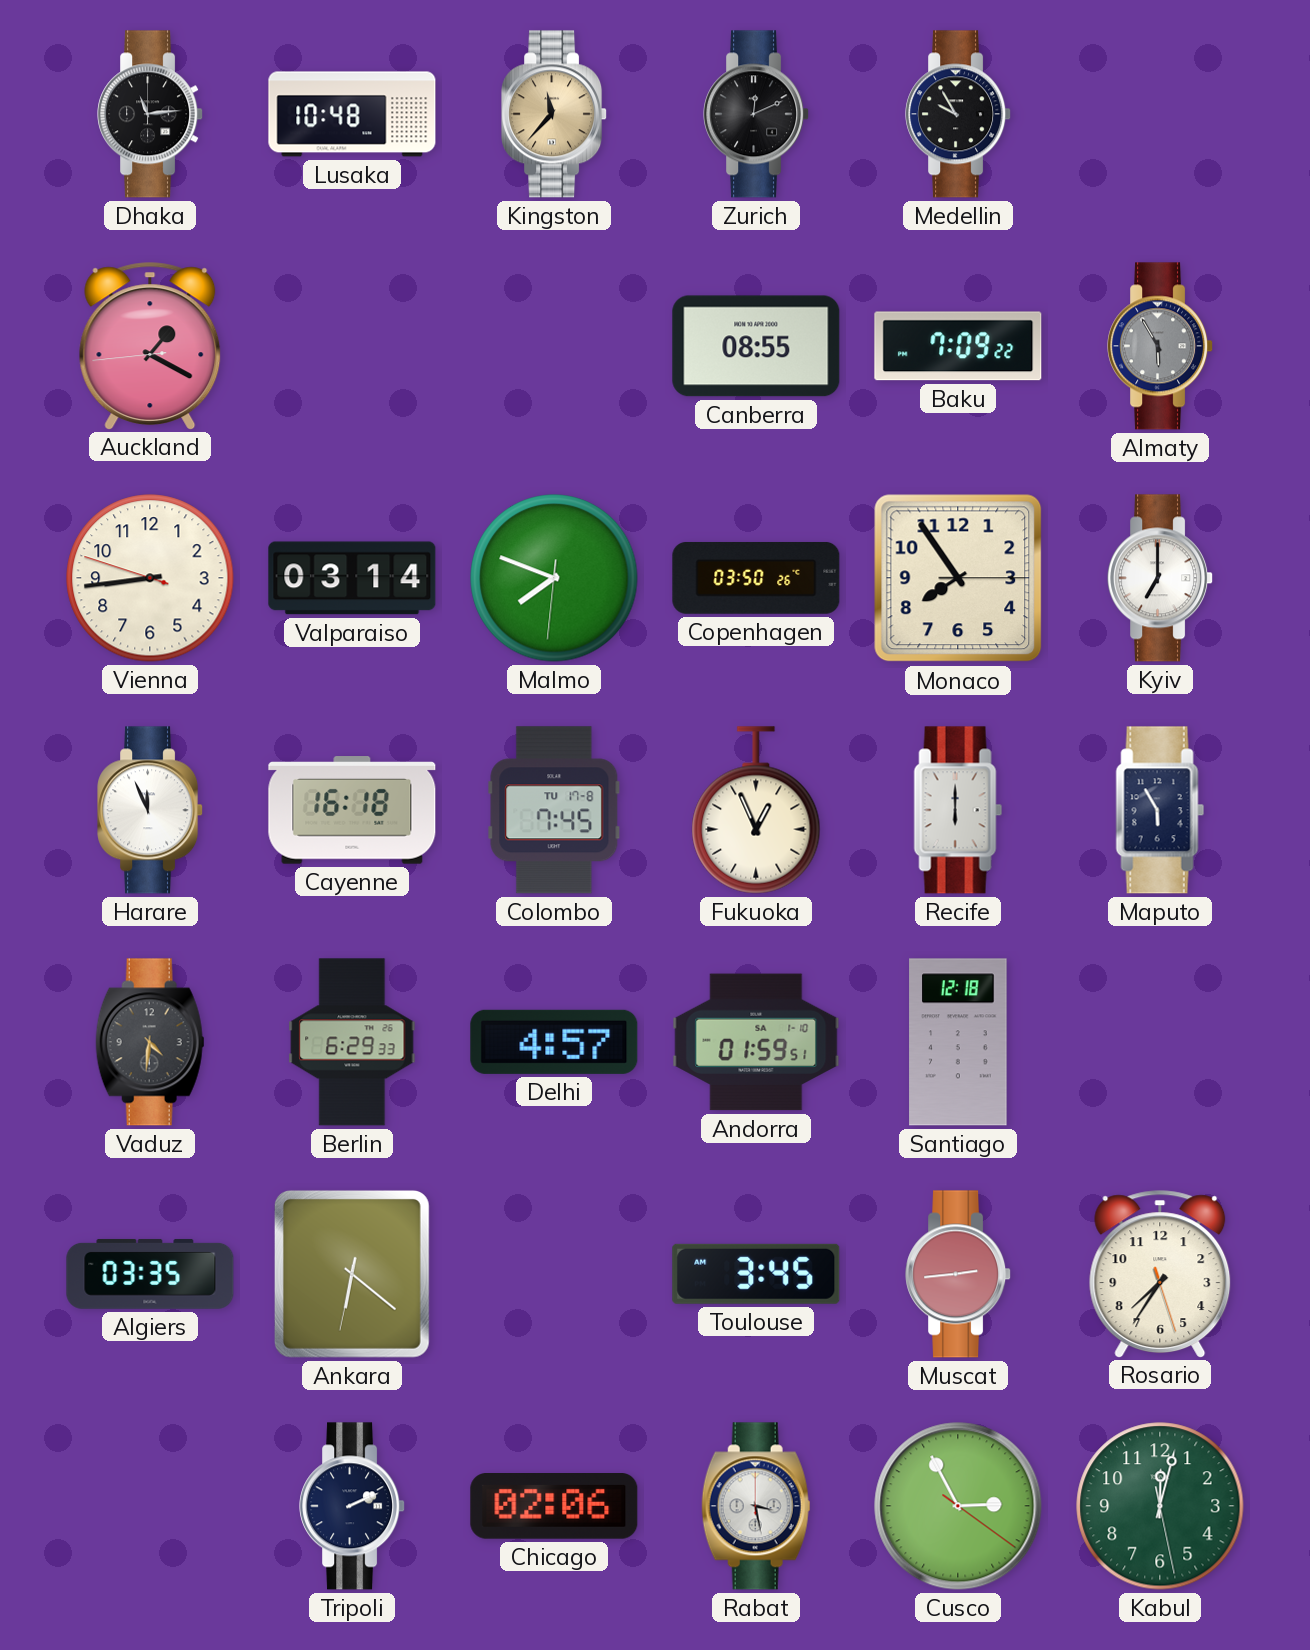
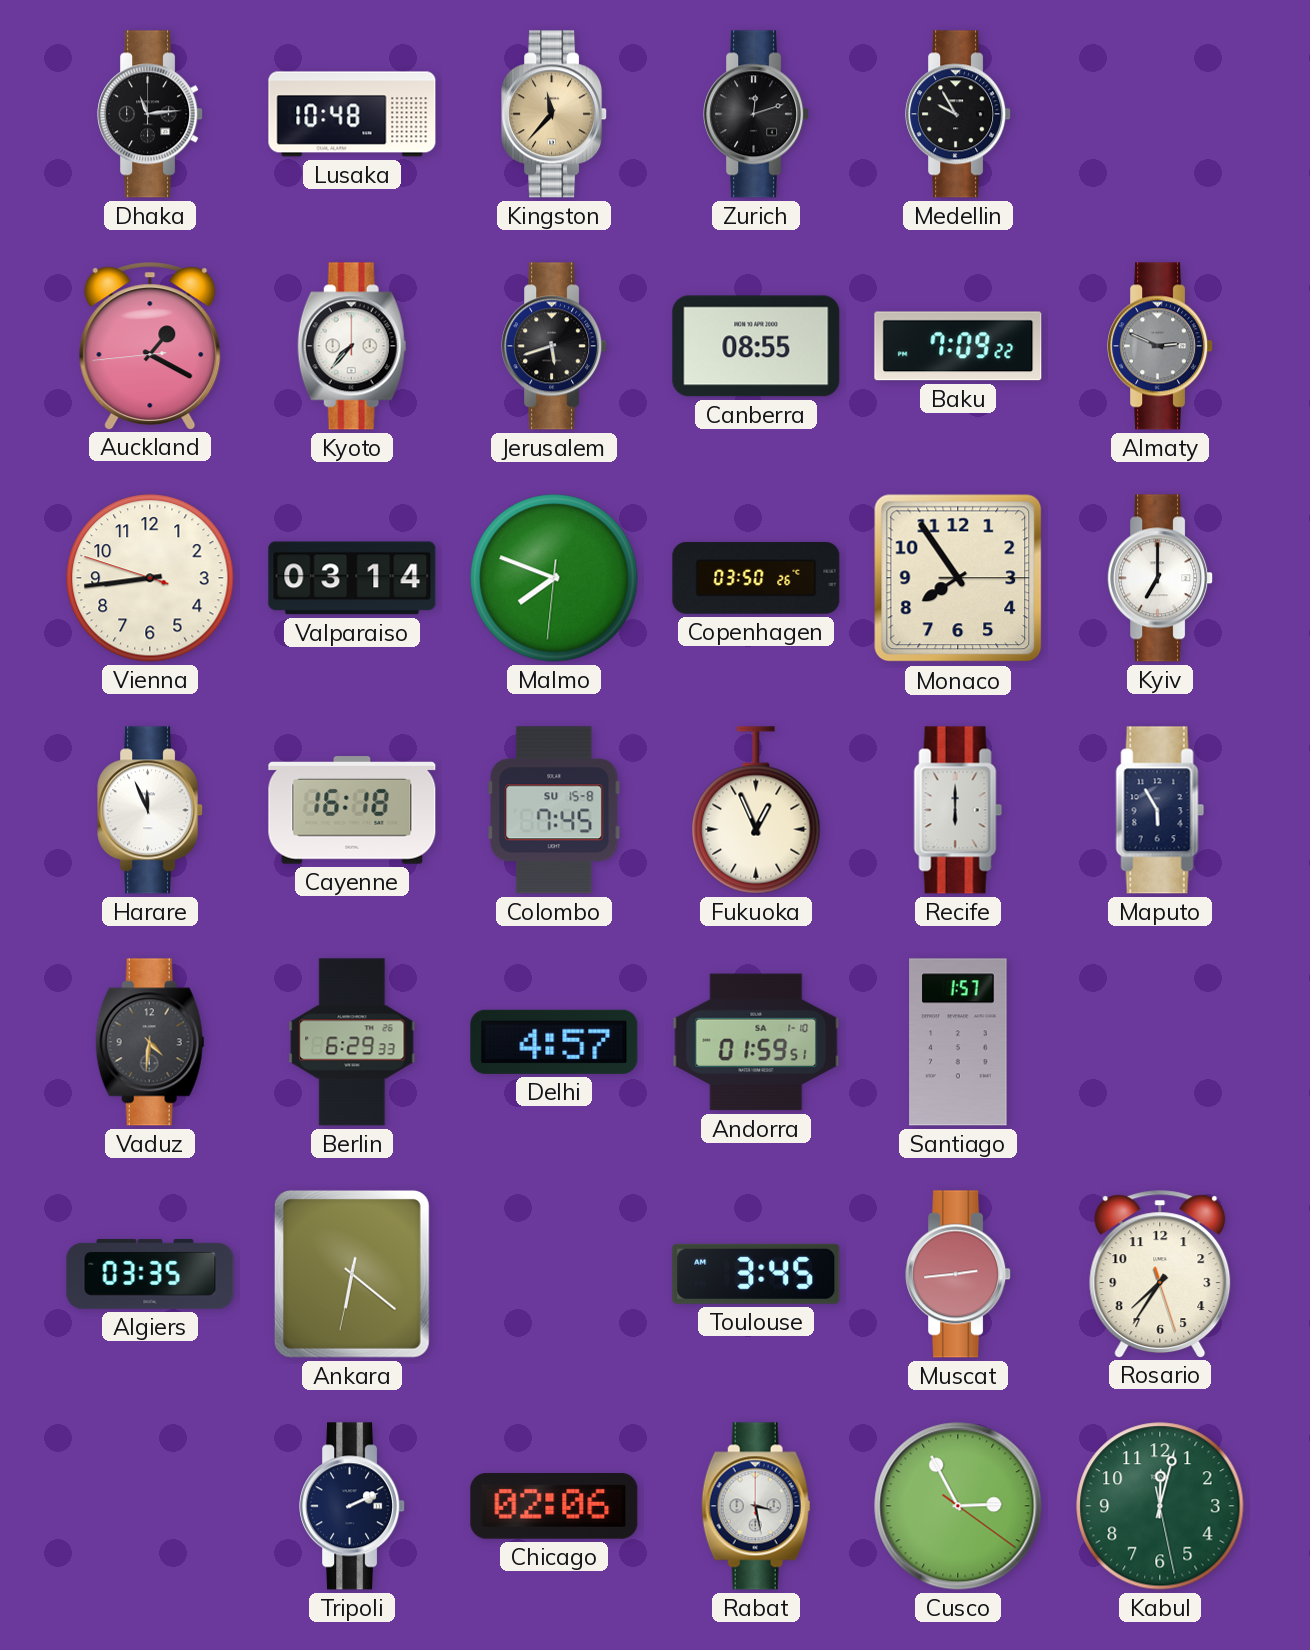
Zurich: 12:11 -> 12:12 (757, 114)
Kyoto: none -> 7:37 (352, 346)
Jerusalem: none -> 5:42 (555, 346)
Almaty: 5:55 -> 2:49 (1161, 346)
Colombo date: TU 17-8 -> SU 15-8 (554, 810)
Santiago: 12:18 -> 1:57 (958, 1042)
